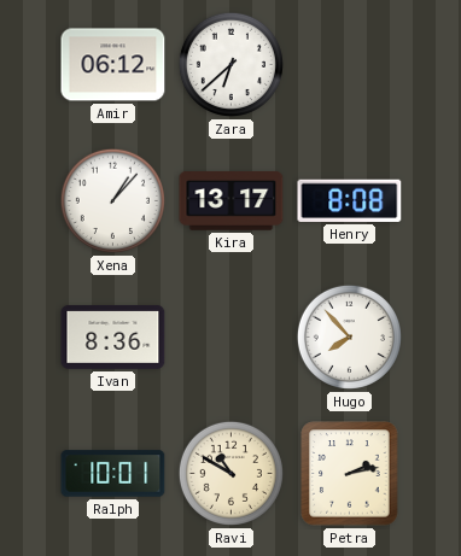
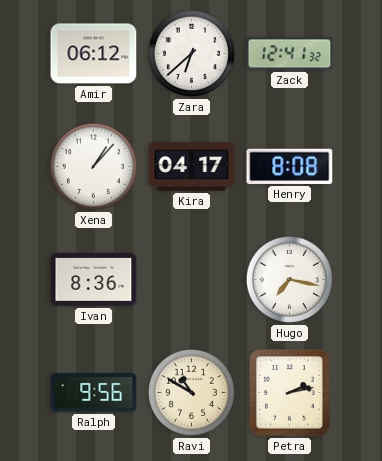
Zack: none -> 12:41 (290, 54)
Kira: 13:17 -> 04:17 (192, 167)
Hugo: 7:53 -> 7:17 (289, 279)
Ralph: 10:01 -> 9:56 (94, 393)
